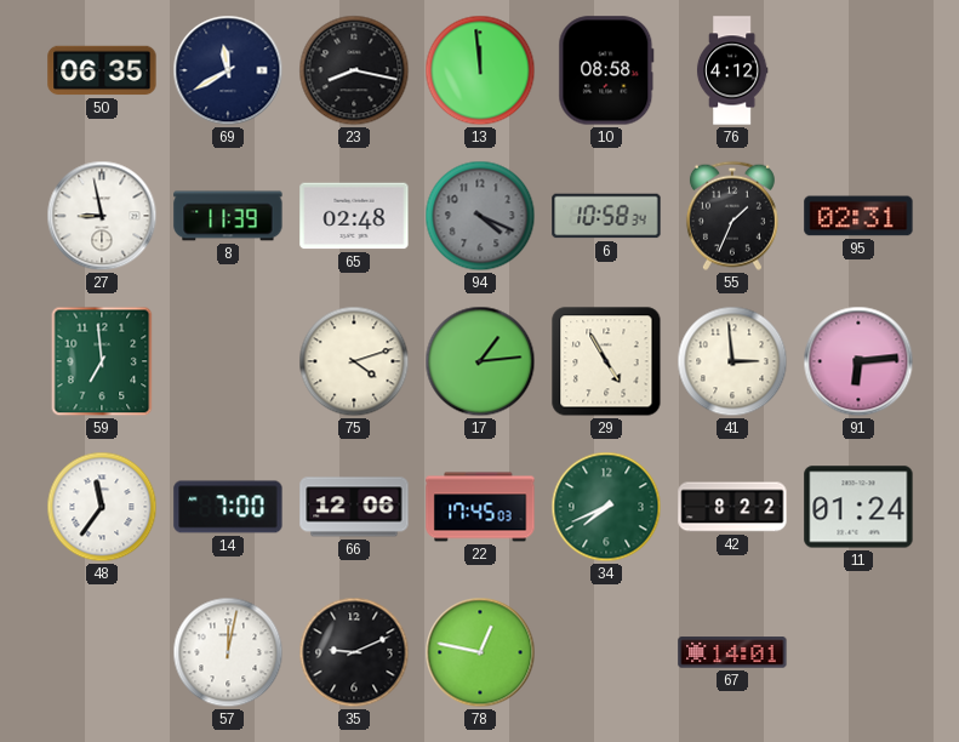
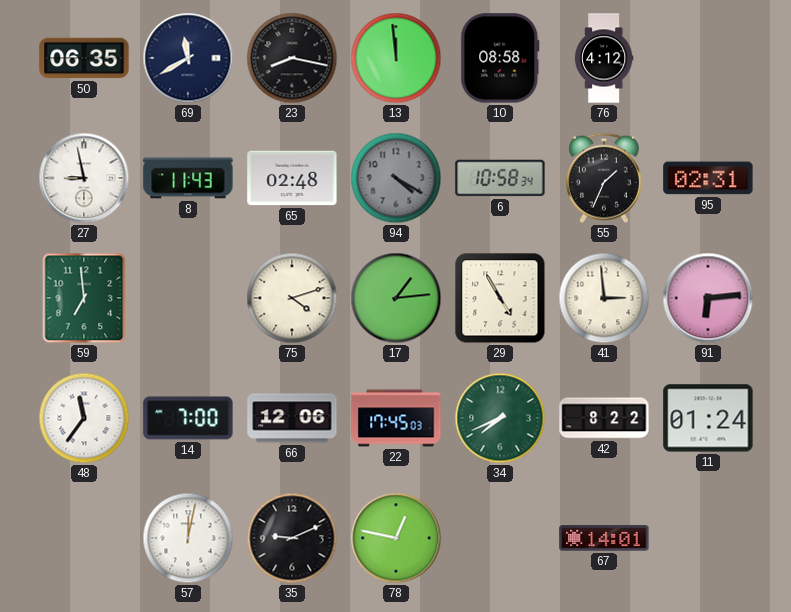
8: 11:39 -> 11:43 (188, 178)
94: 4:19 -> 4:20 (396, 178)
